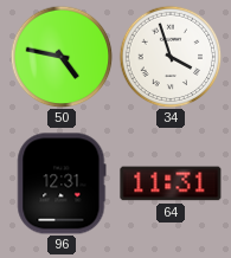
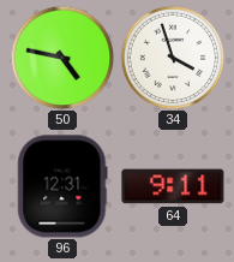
64: 11:31 -> 9:11 (173, 186)
